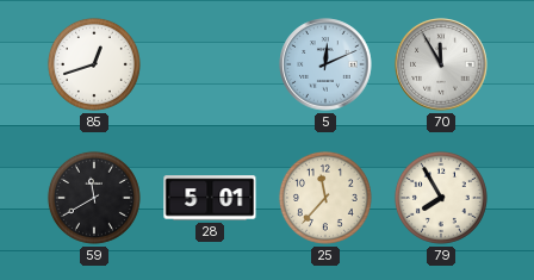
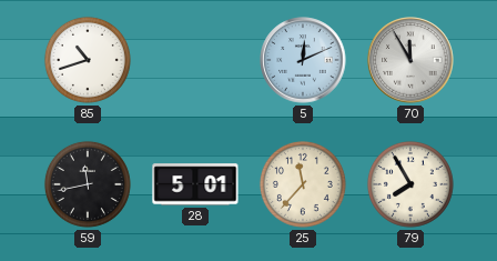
85: 12:42 -> 10:42 (88, 60)
59: 11:40 -> 11:43 (88, 184)
